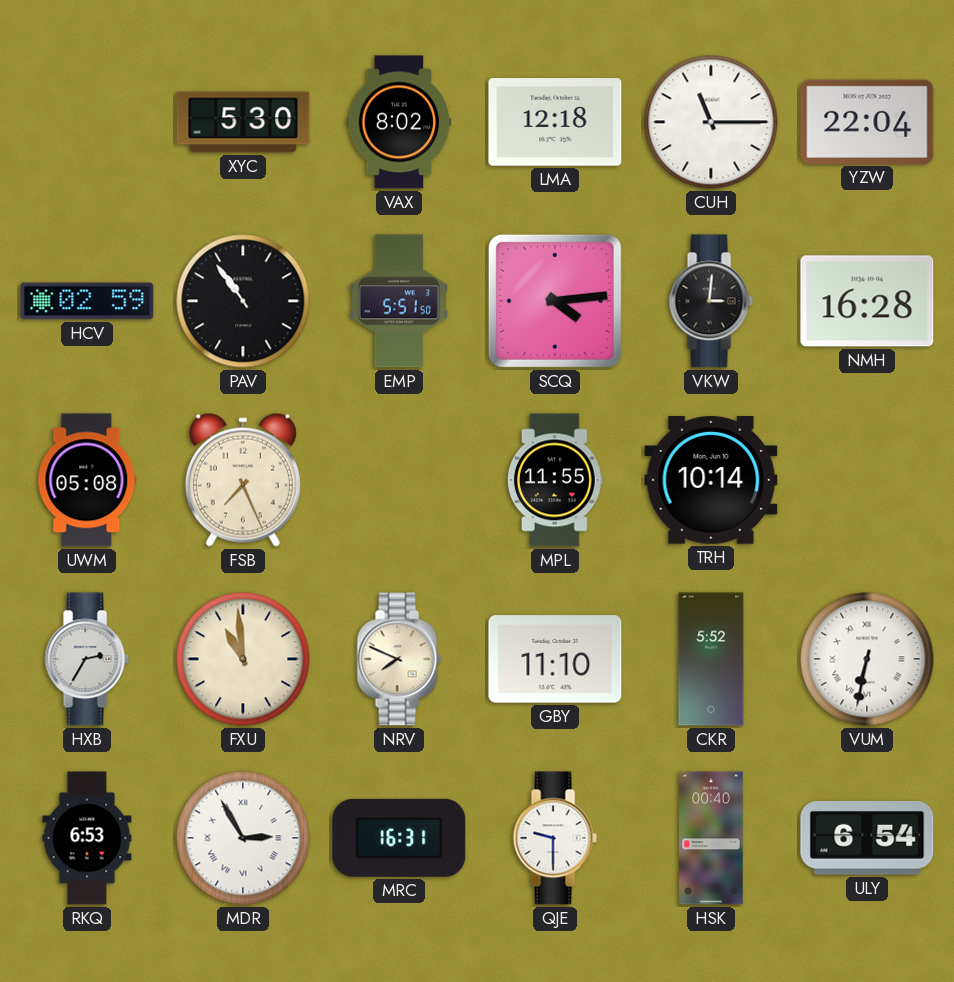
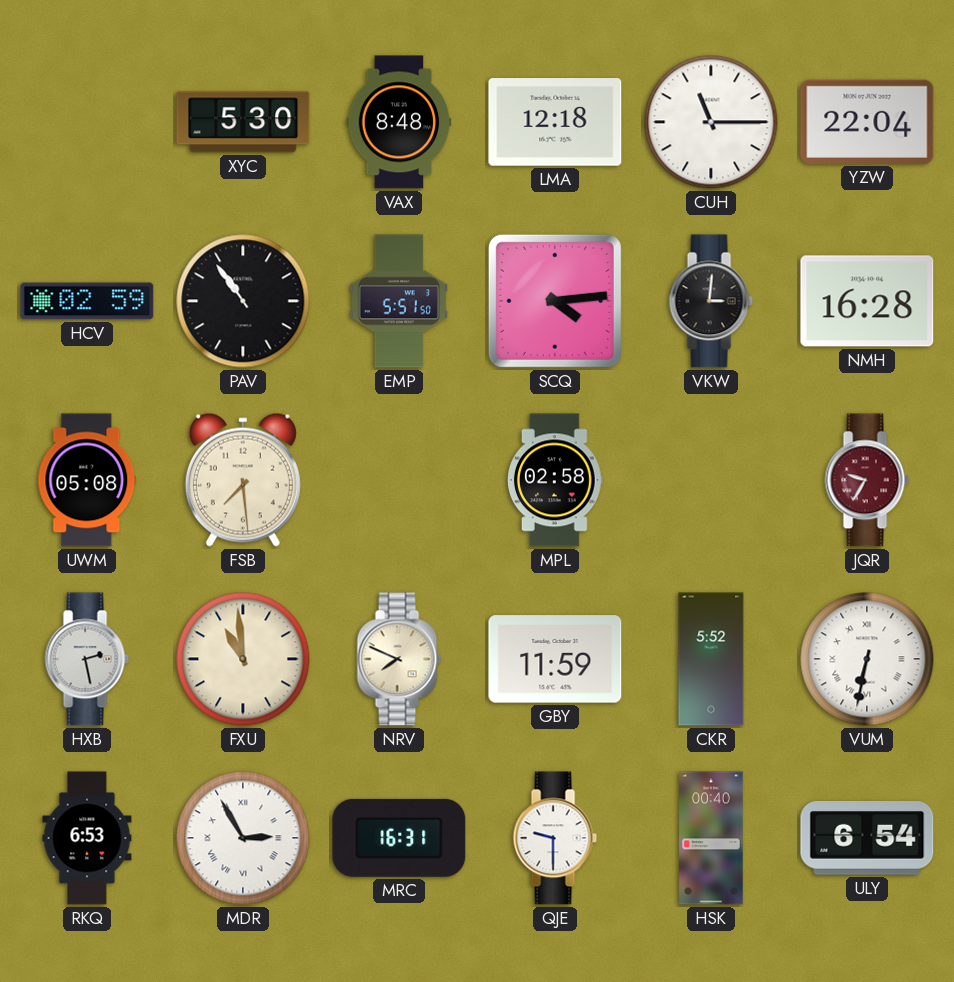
VAX: 8:02 -> 8:48 (399, 122)
FSB: 7:26 -> 7:29 (243, 480)
MPL: 11:55 -> 02:58 (556, 480)
TRH: 10:14 -> none (711, 480)
JQR: none -> 9:35 (867, 480)
HXB: 2:35 -> 2:28 (87, 659)
GBY: 11:10 -> 11:59 (555, 659)
